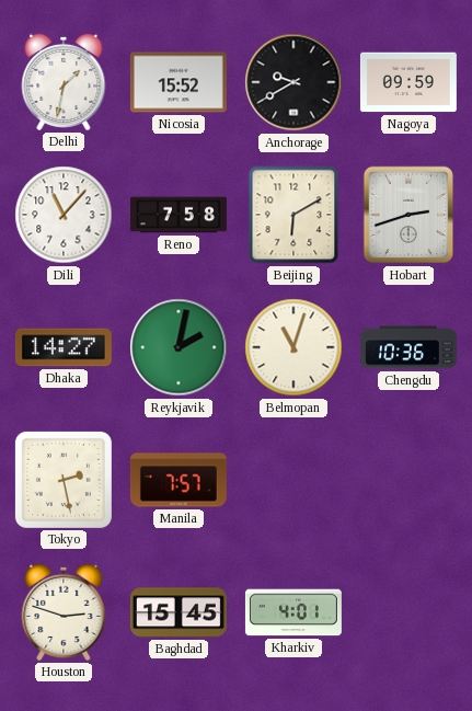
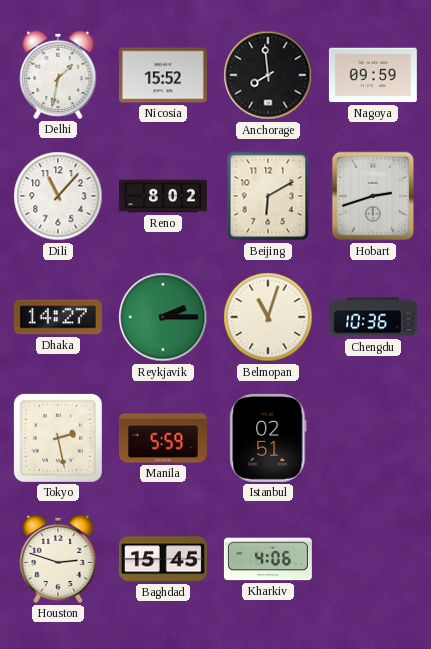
Anchorage: 9:40 -> 7:59 (268, 75)
Reno: 7:58 -> 8:02 (163, 196)
Reykjavik: 2:02 -> 2:15 (163, 317)
Manila: 7:57 -> 5:59 (163, 438)
Istanbul: none -> 02:51 (268, 438)
Kharkiv: 4:01 -> 4:06 (268, 559)
